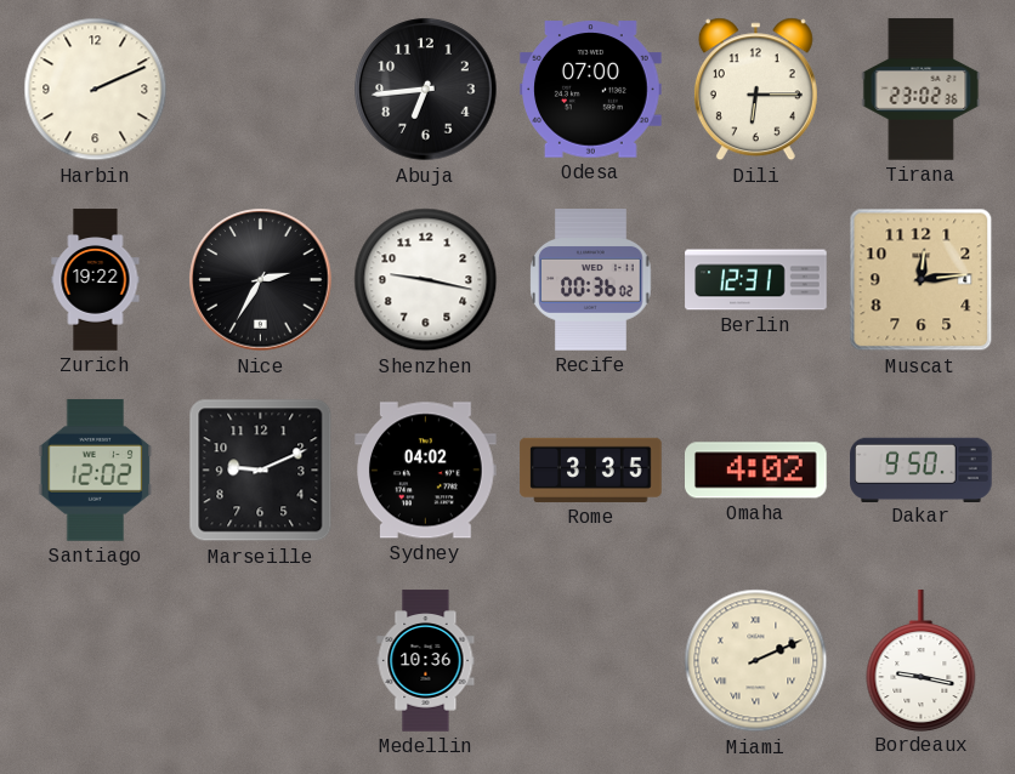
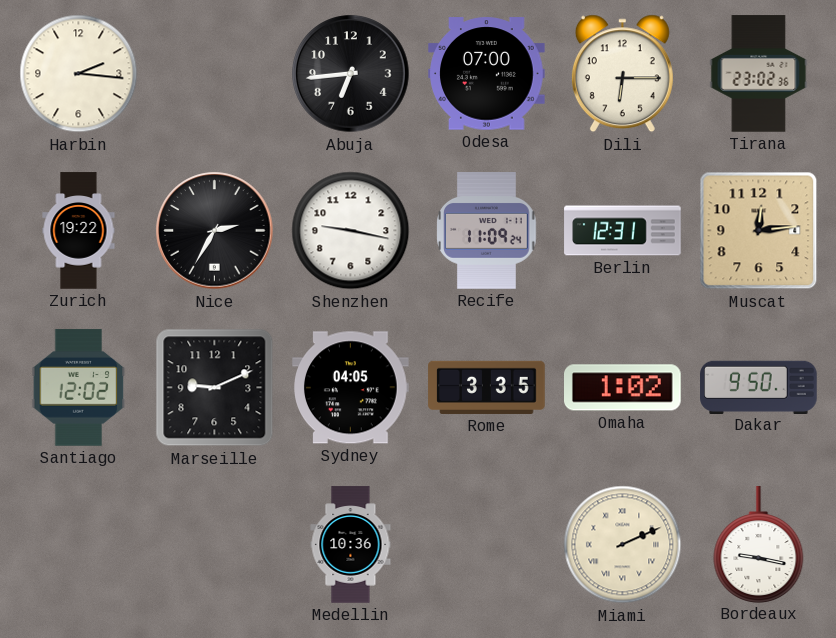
Harbin: 2:11 -> 2:16 (79, 74)
Recife: 00:36 -> 11:09 (487, 231)
Sydney: 04:02 -> 04:05 (351, 388)
Omaha: 4:02 -> 1:02 (623, 388)
